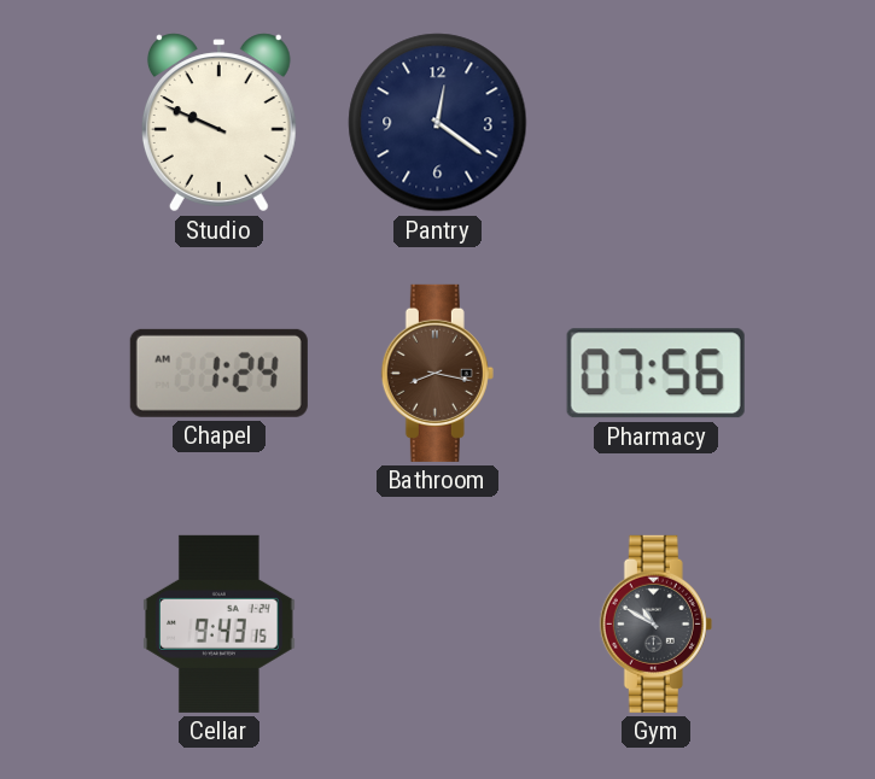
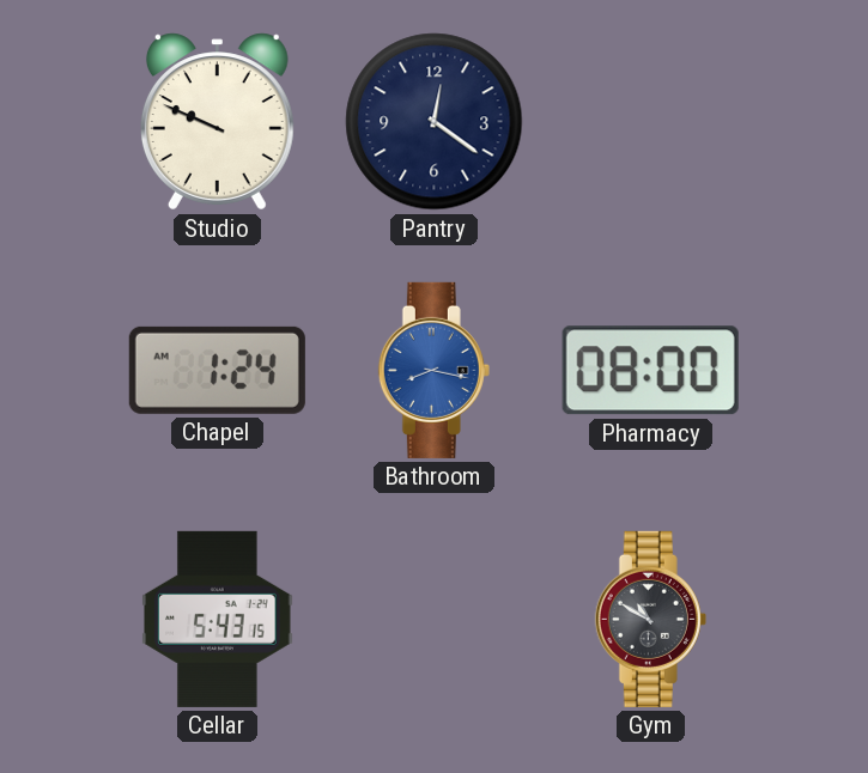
Bathroom dial: brown -> blue (433, 370)
Pharmacy: 07:56 -> 08:00 (650, 371)
Cellar: 9:43 -> 5:43 (218, 619)
